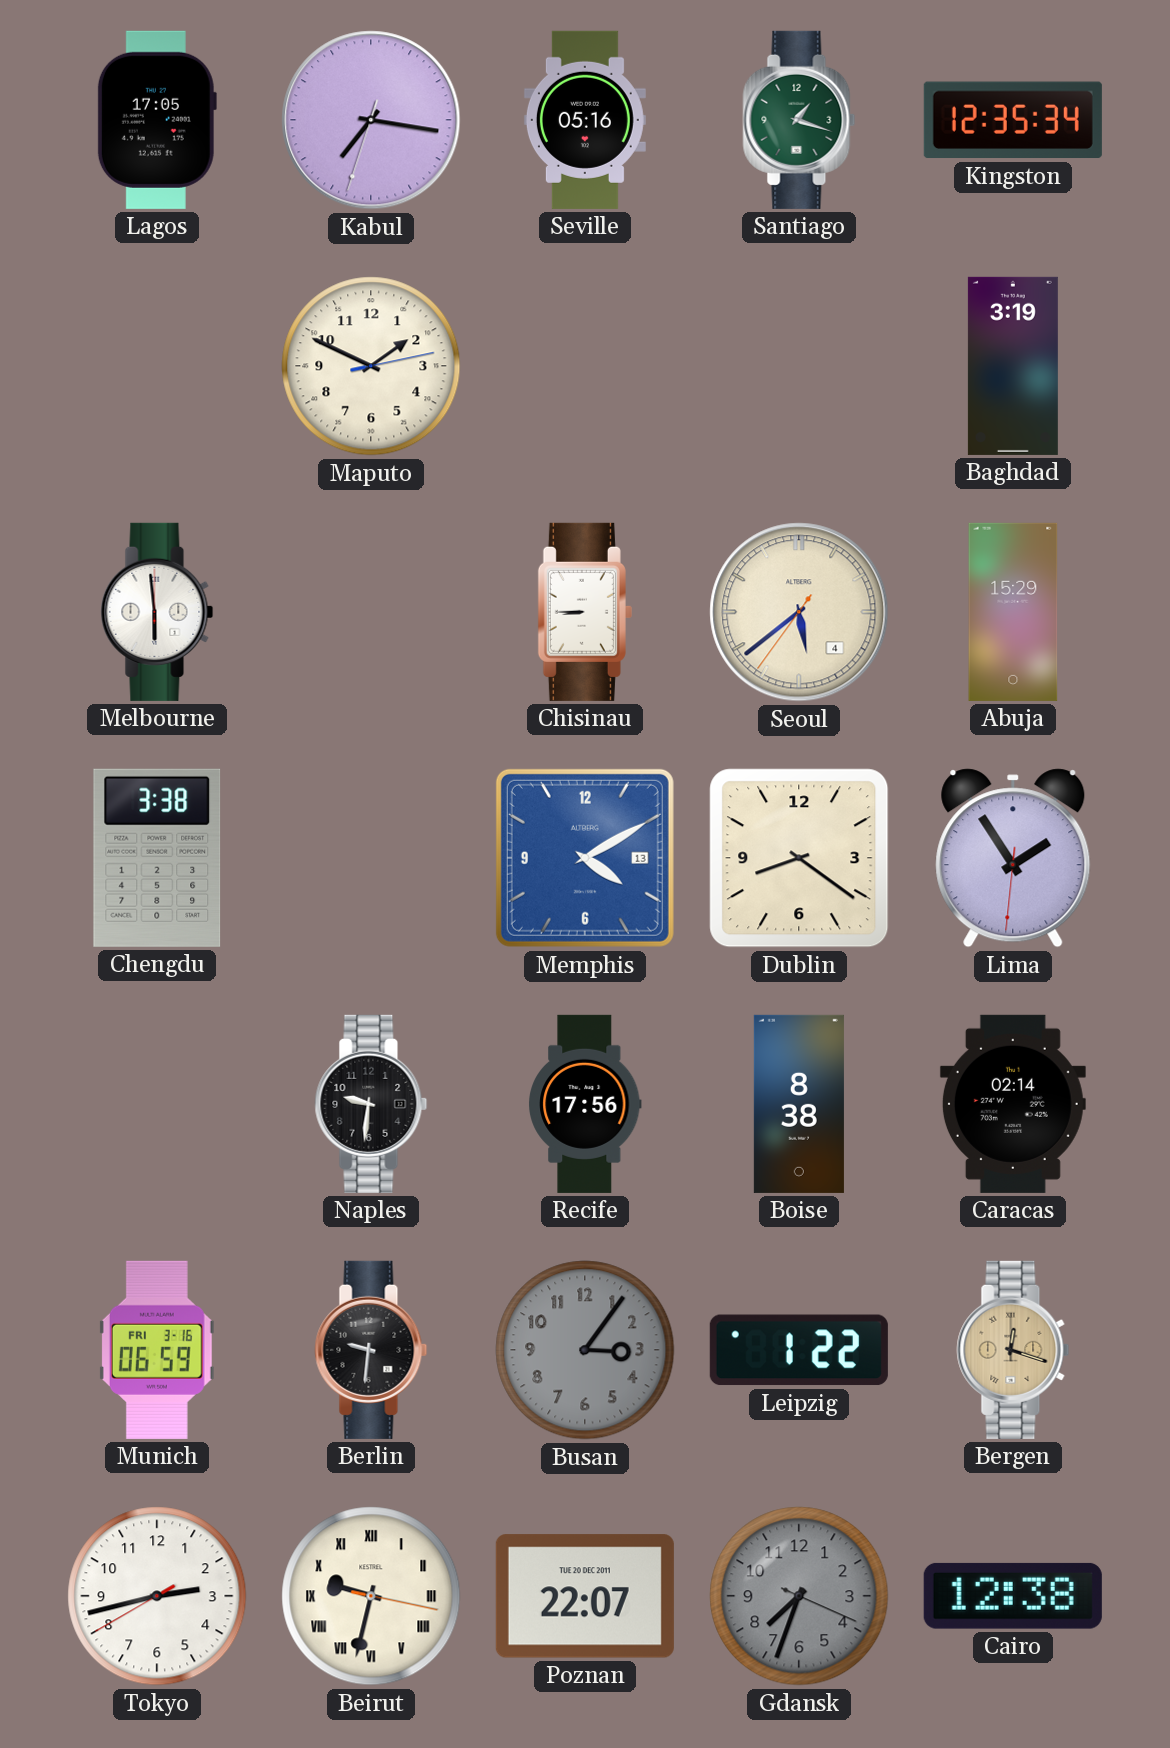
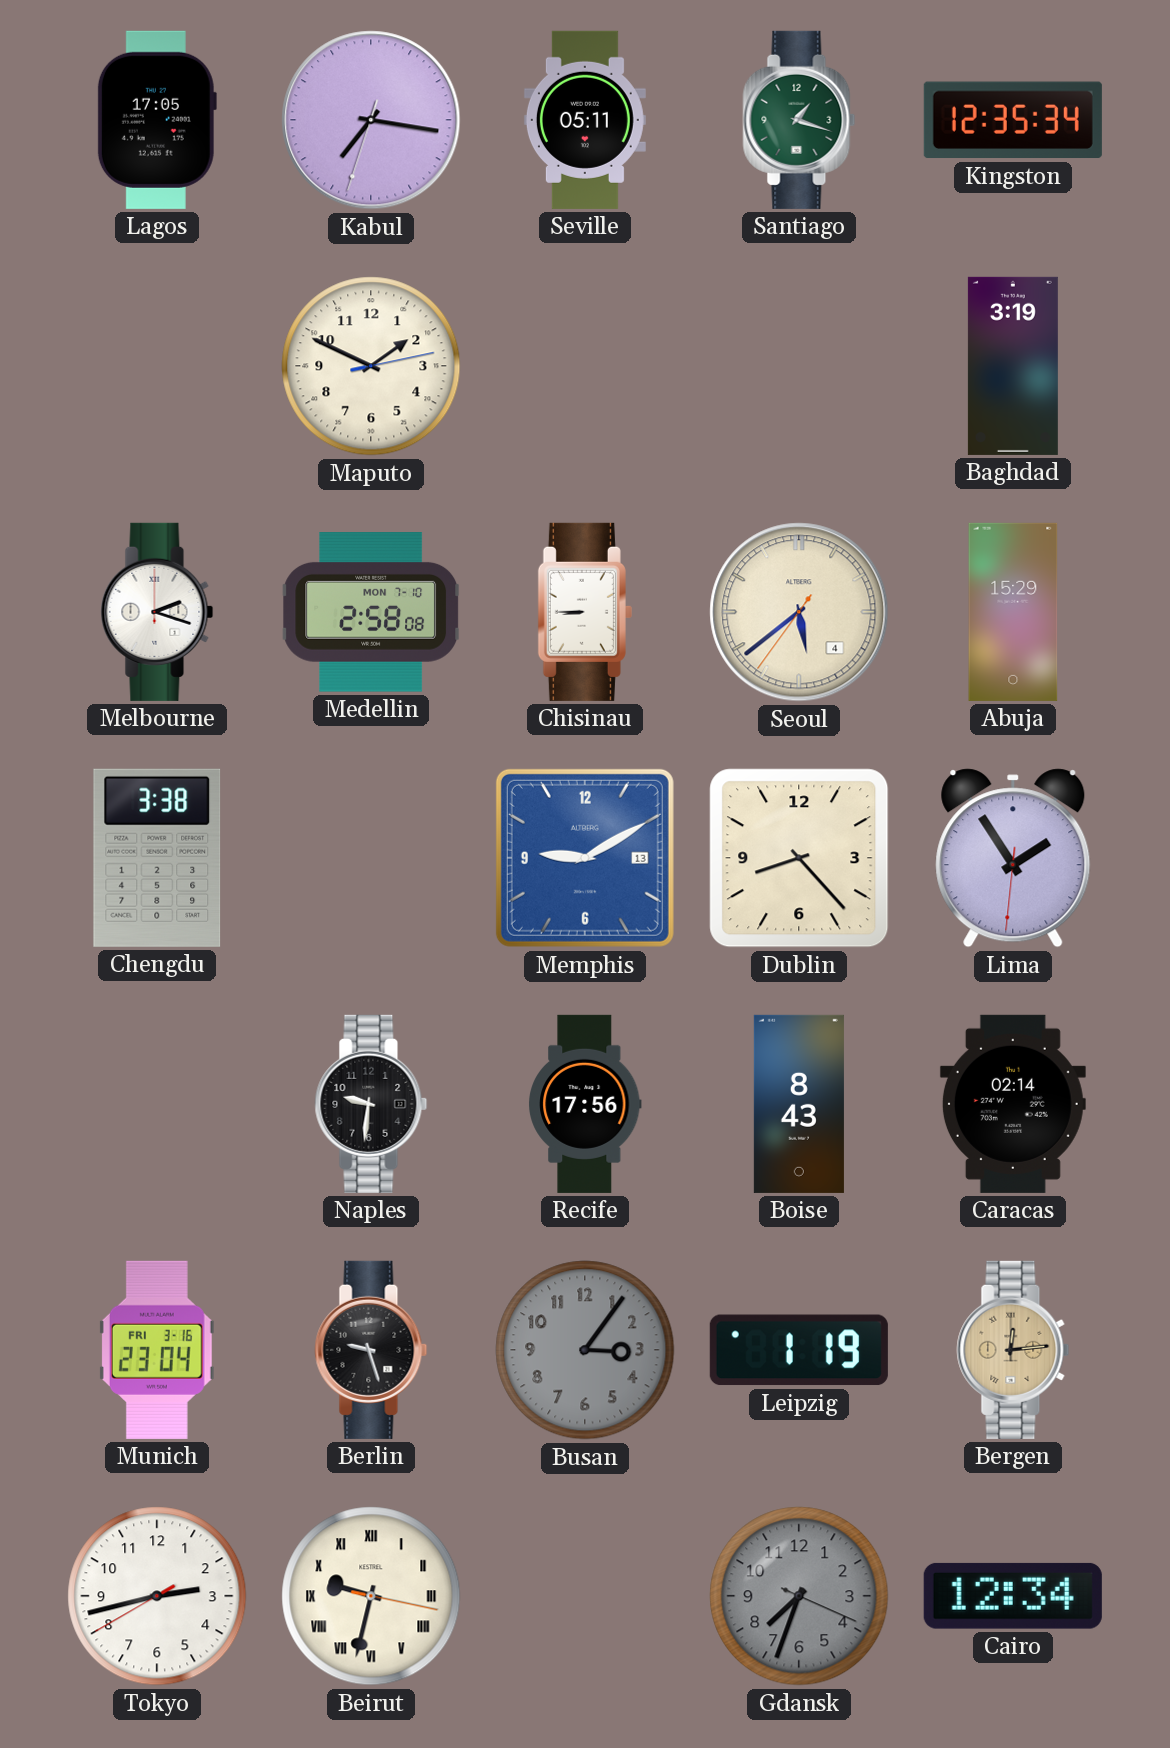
Seville: 05:16 -> 05:11 (585, 120)
Melbourne: 5:59 -> 2:18 (157, 612)
Medellin: none -> 2:58 (371, 613)
Memphis: 4:10 -> 9:10 (585, 858)
Dublin: 8:21 -> 8:23 (799, 858)
Boise: 8:38 -> 8:43 (799, 1104)
Munich: 06:59 -> 23:04 (157, 1350)
Berlin: 9:31 -> 9:27 (371, 1350)
Leipzig: 1:22 -> 1:19 (799, 1350)
Bergen: 12:18 -> 12:14 (1013, 1350)
Poznan: 22:07 -> none (585, 1596)
Cairo: 12:38 -> 12:34 (1013, 1596)
